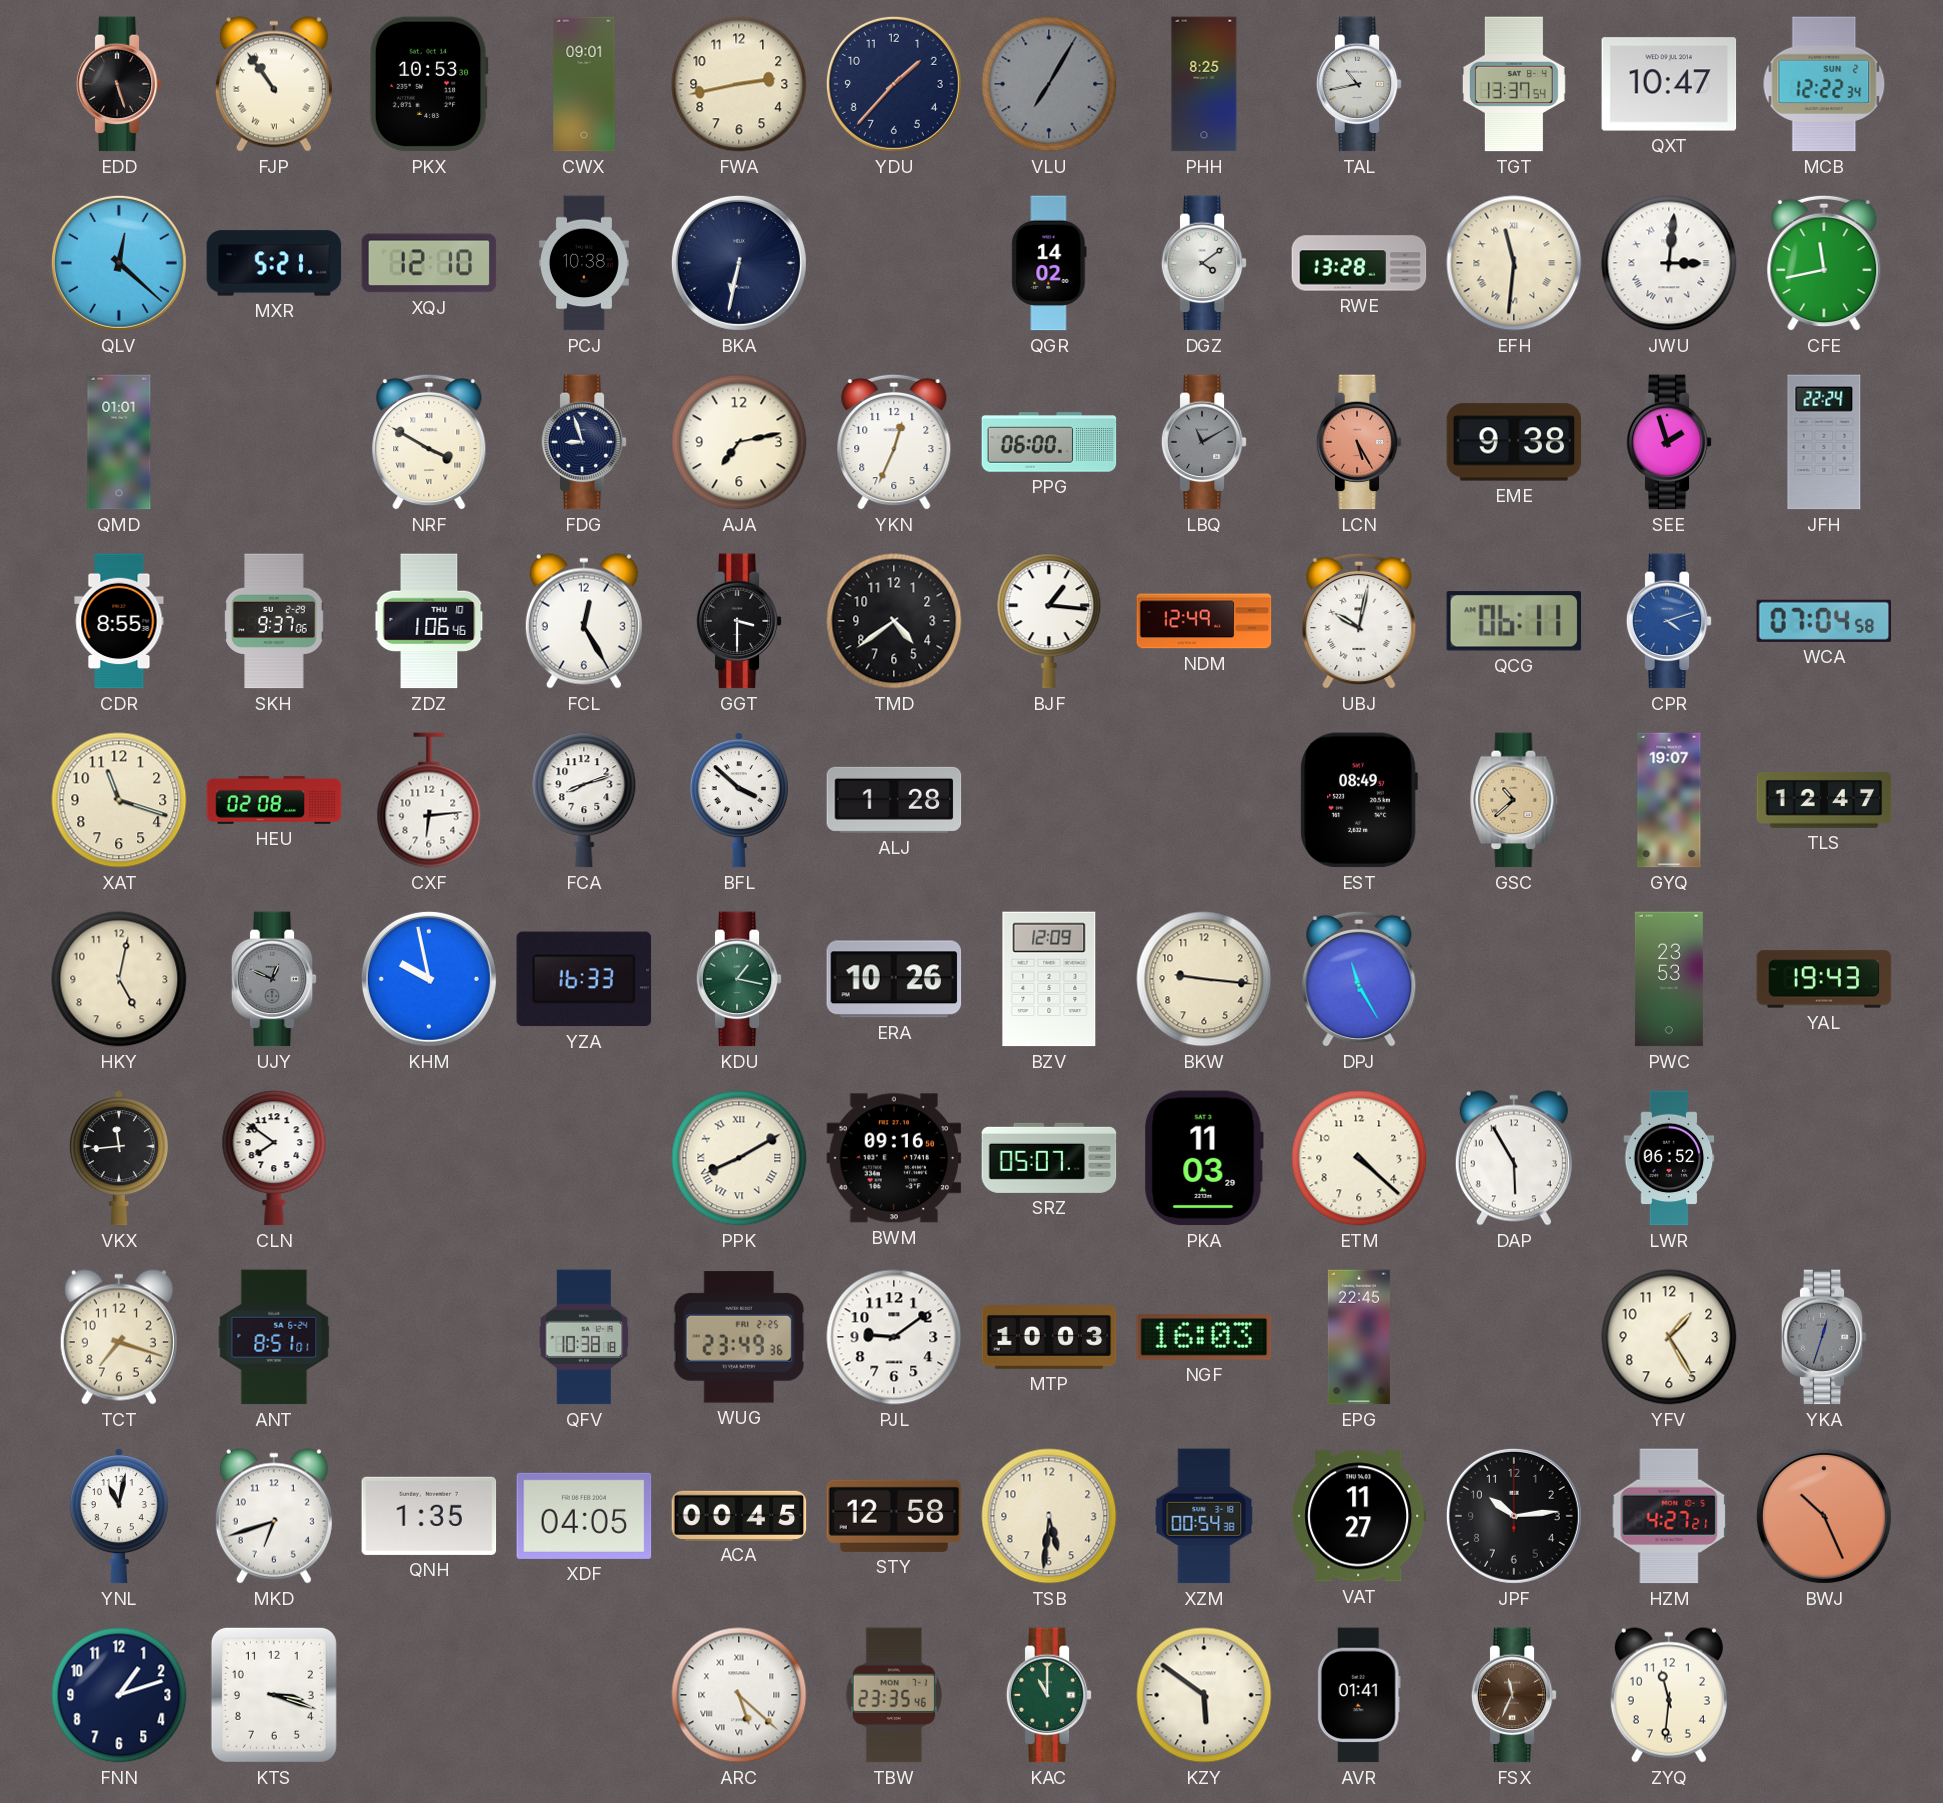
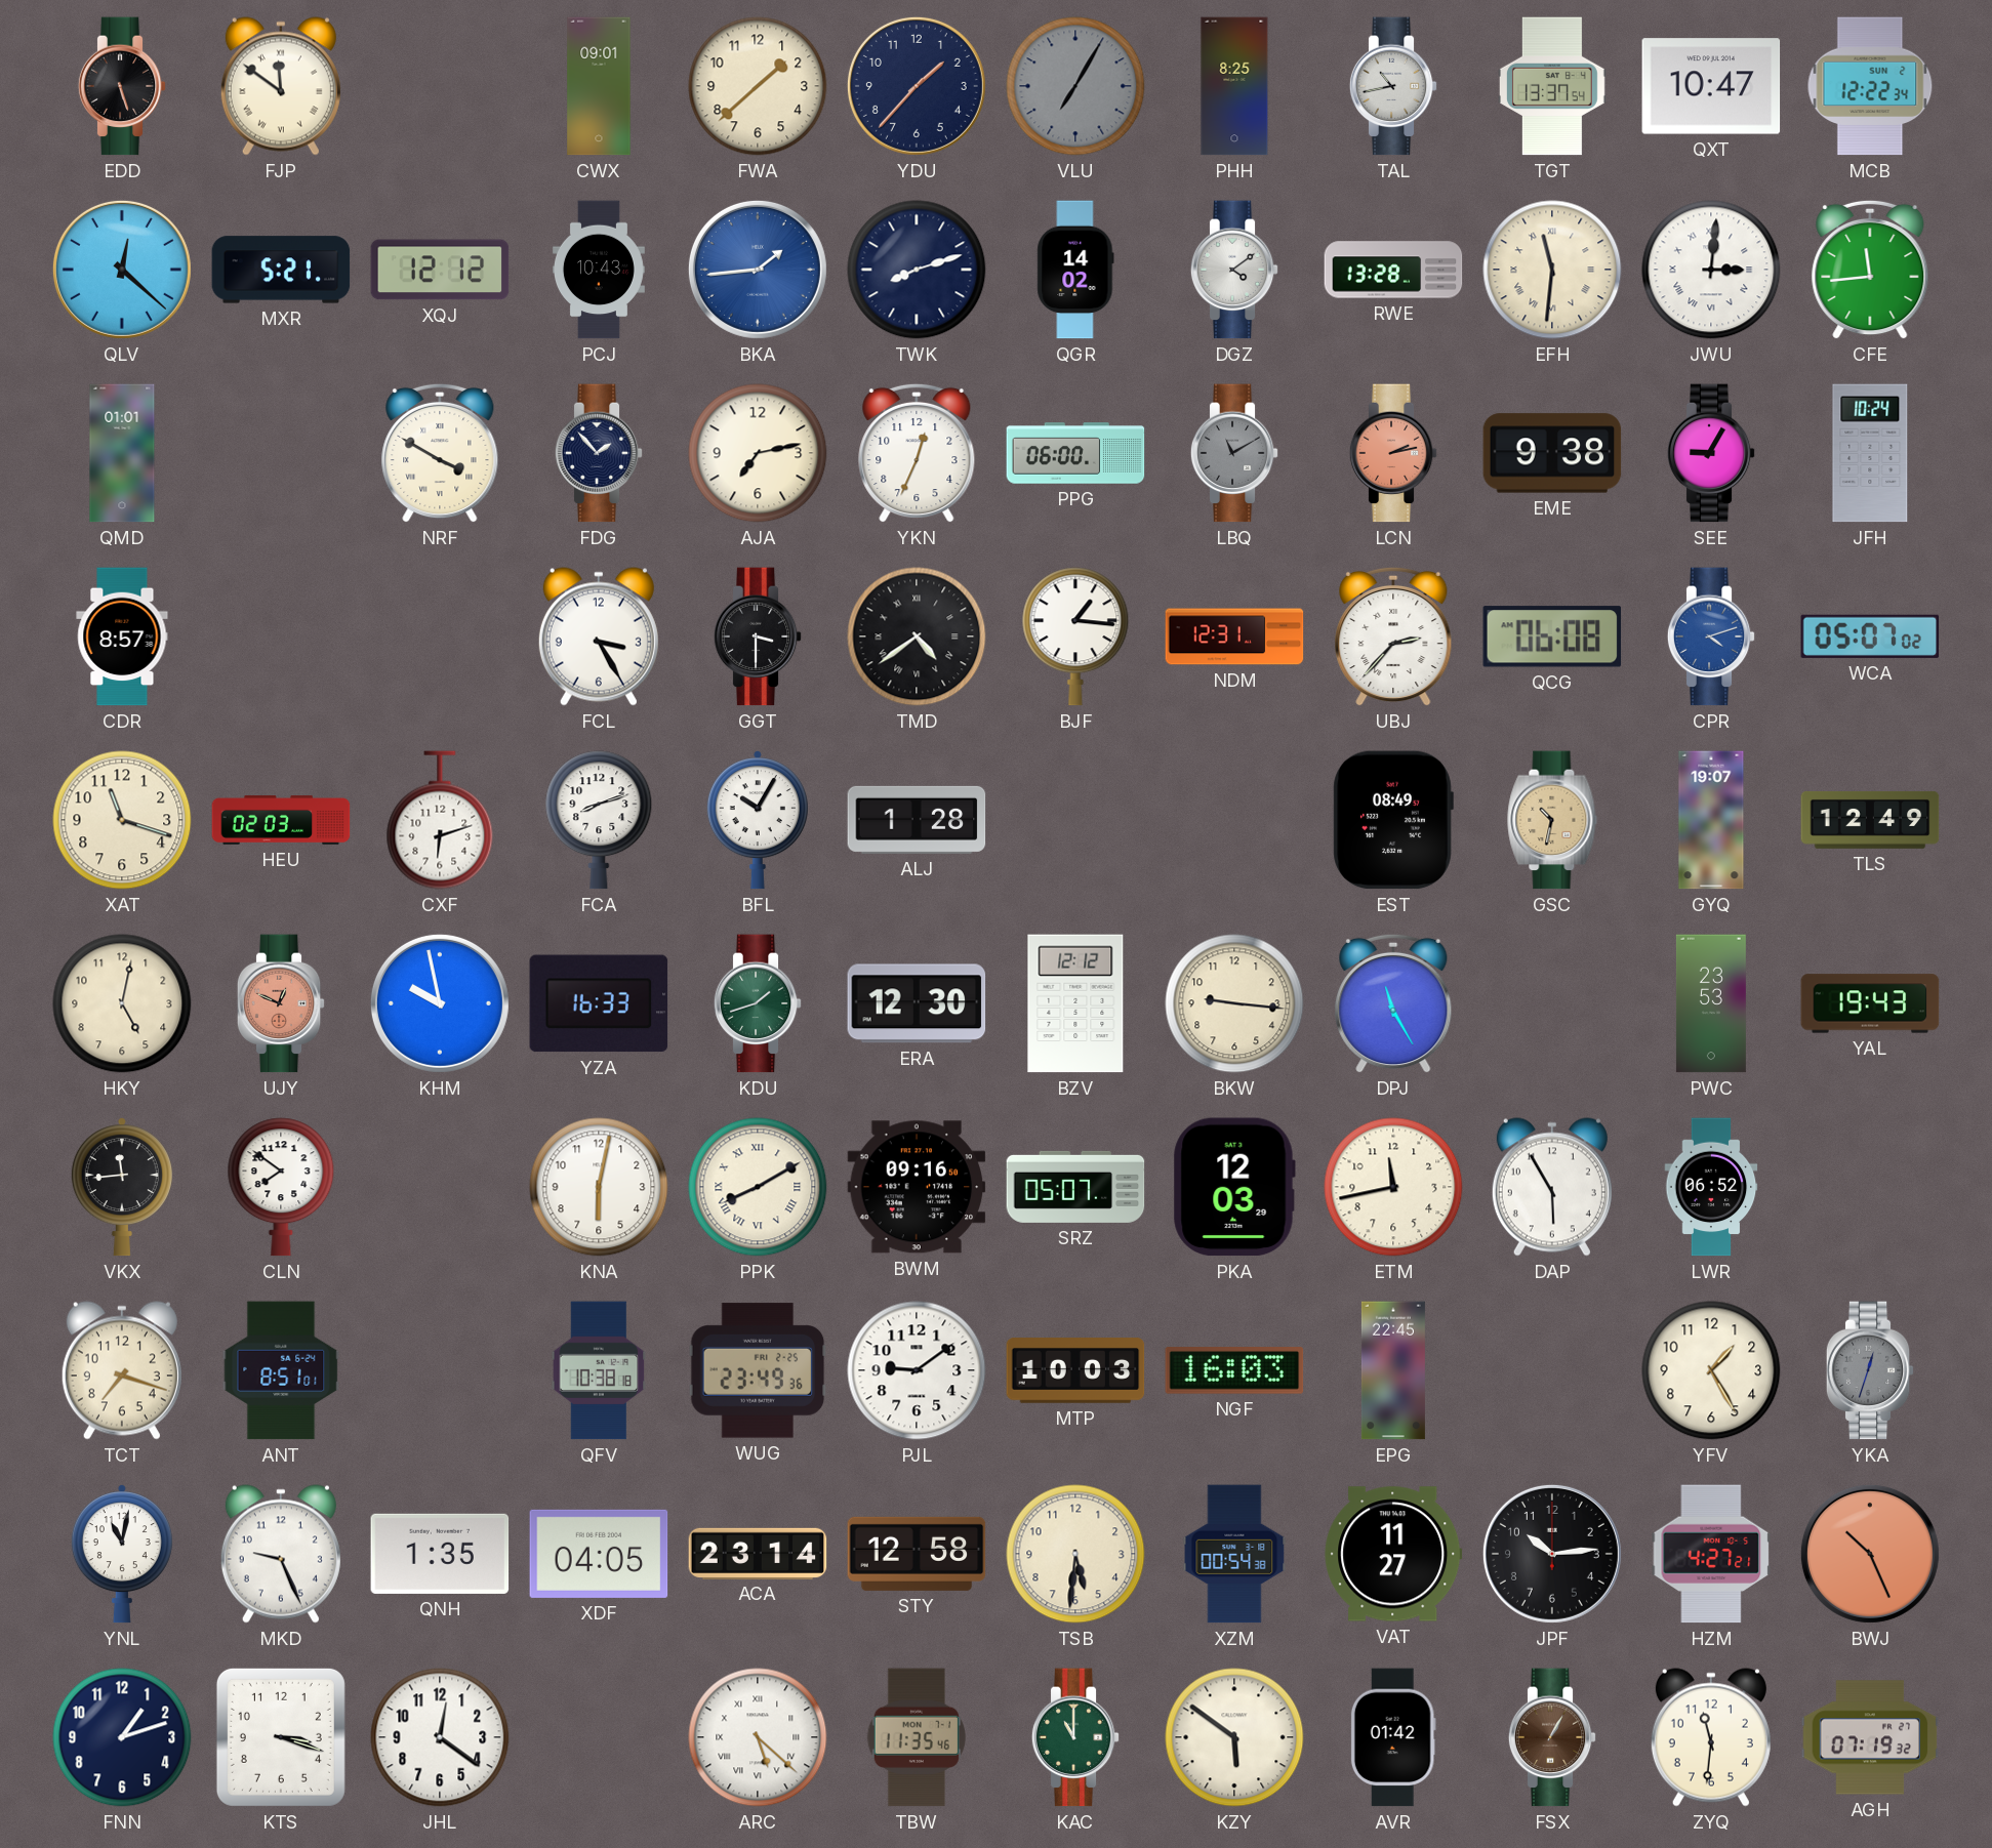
FJP: 10:54 -> 11:51 (281, 86)
PKX: 10:53 -> none (429, 84)
FWA: 2:43 -> 1:38 (758, 86)
XQJ: 12:10 -> 12:12 (440, 270)
PCJ: 10:38 -> 10:43 (599, 270)
BKA: 6:32 -> 1:44 (758, 270)
BKA dial: navy -> blue (758, 270)
TWK: none -> 8:12 (917, 270)
CFE: 11:43 -> 11:44 (1870, 270)
FDG: 8:57 -> 1:53 (599, 453)
LCN: 5:25 -> 2:13 (1393, 453)
SEE: 1:57 -> 9:05 (1711, 453)
JFH: 22:24 -> 10:24 (1870, 453)
CDR: 8:55 -> 8:57 (122, 636)
SKH: 9:37 -> none (274, 621)
ZDZ: 1:06 -> none (429, 621)
FCL: 12:25 -> 3:25 (599, 636)
TMD numerals: Arabic -> Roman (917, 636)
NDM: 12:49 -> 12:31 (1234, 636)
UBJ: 10:02 -> 2:37 (1393, 636)
QCG: 06:11 -> 06:08 (1552, 636)
WCA: 07:04 -> 05:07 (1870, 636)
HEU: 02:08 -> 02:03 (281, 820)
CXF: 6:14 -> 6:12 (440, 820)
BFL: 3:52 -> 10:05 (758, 820)
GSC: 10:38 -> 10:32 (1552, 820)
TLS: 12:47 -> 12:49 (1870, 820)
UJY dial: grey -> salmon (281, 1003)
KDU: 1:17 -> 1:42 (758, 1003)
ERA: 10:26 -> 12:30 (917, 1003)
BZV: 12:09 -> 12:12 (1075, 1003)
KNA: none -> 6:02 (599, 1187)
PKA: 11:03 -> 12:03 (1234, 1187)
ETM: 4:22 -> 11:43 (1393, 1187)
MKD: 6:42 -> 9:26 (281, 1554)
ACA: 00:45 -> 23:14 (758, 1553)
JHL: none -> 12:21 (440, 1737)
TBW: 23:35 -> 11:35 (917, 1737)
AVR: 01:41 -> 01:42 (1393, 1737)
FSX: 11:34 -> 1:05 (1552, 1737)
AGH: none -> 07:19 (1870, 1737)
